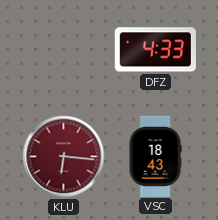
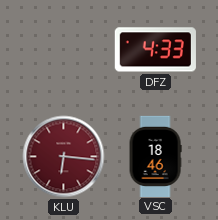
VSC: 18:43 -> 18:46 (155, 156)
